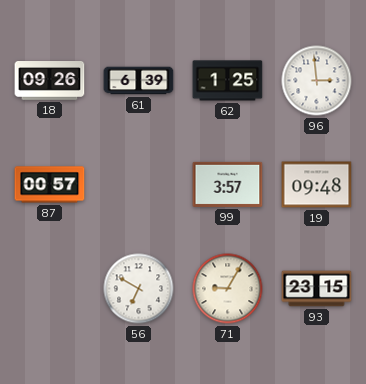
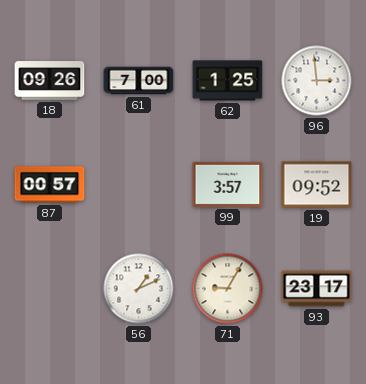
61: 6:39 -> 7:00 (139, 81)
19: 09:48 -> 09:52 (317, 185)
56: 6:50 -> 1:11 (139, 289)
93: 23:15 -> 23:17 (317, 289)
